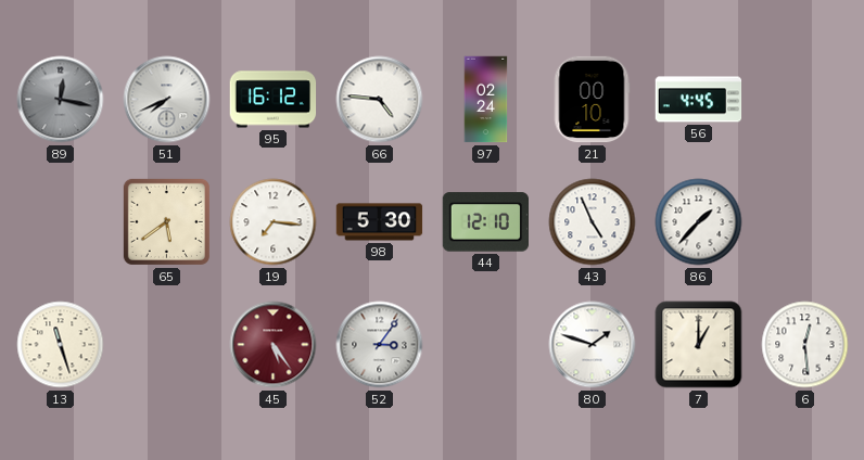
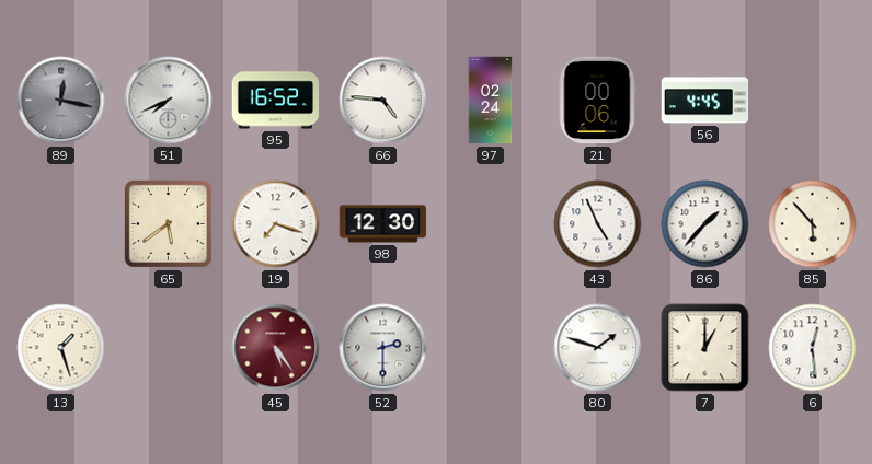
95: 16:12 -> 16:52 (276, 101)
21: 00:10 -> 00:06 (597, 101)
19: 7:16 -> 7:18 (276, 224)
98: 5:30 -> 12:30 (383, 224)
44: 12:10 -> none (485, 222)
85: none -> 5:53 (813, 224)
13: 11:27 -> 1:27 (61, 348)
52: 3:06 -> 2:30 (383, 348)
